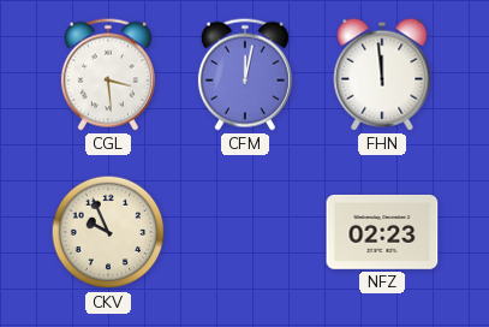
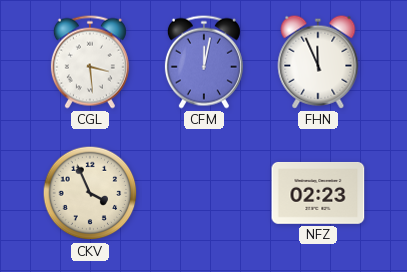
FHN: 11:59 -> 11:56 (318, 62)
CKV: 9:56 -> 3:56 (90, 193)
